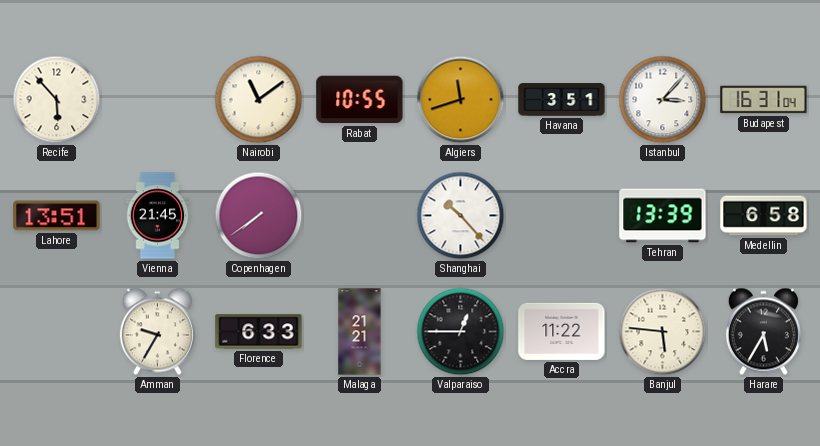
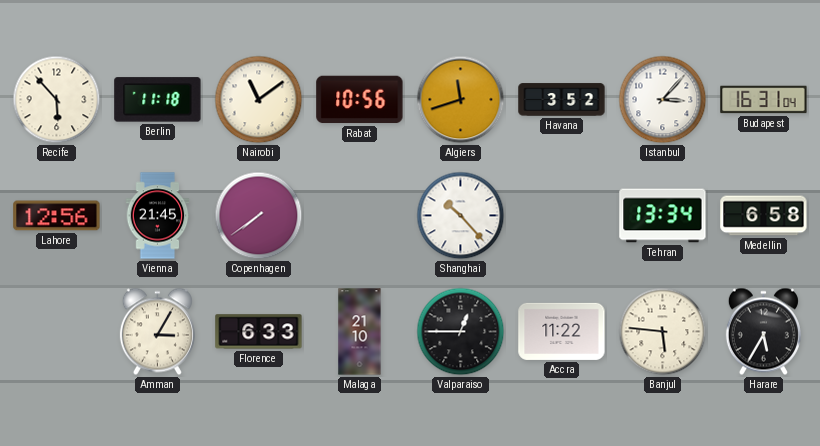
Berlin: none -> 11:18 (158, 100)
Rabat: 10:55 -> 10:56 (360, 100)
Havana: 3:51 -> 3:52 (562, 100)
Lahore: 13:51 -> 12:56 (57, 216)
Tehran: 13:39 -> 13:34 (663, 216)
Amman: 9:35 -> 3:05 (157, 332)
Malaga: 21:21 -> 21:10 (360, 332)
